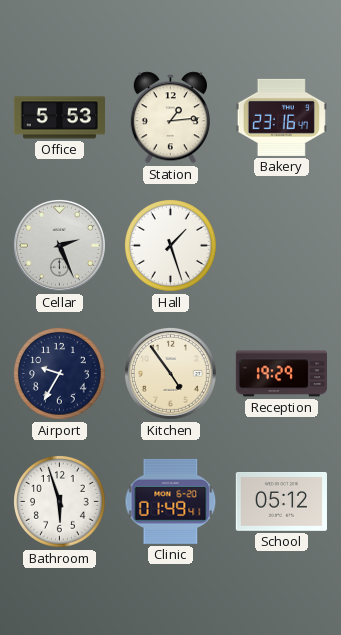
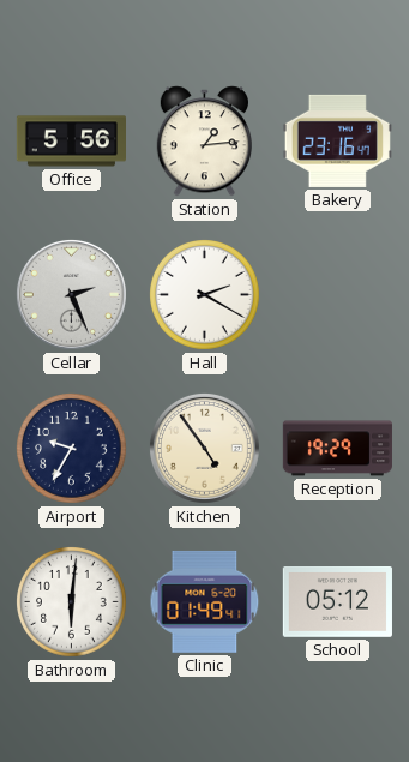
Office: 5:53 -> 5:56 (71, 142)
Hall: 1:27 -> 2:20 (205, 295)
Bathroom: 5:57 -> 6:01 (72, 602)
